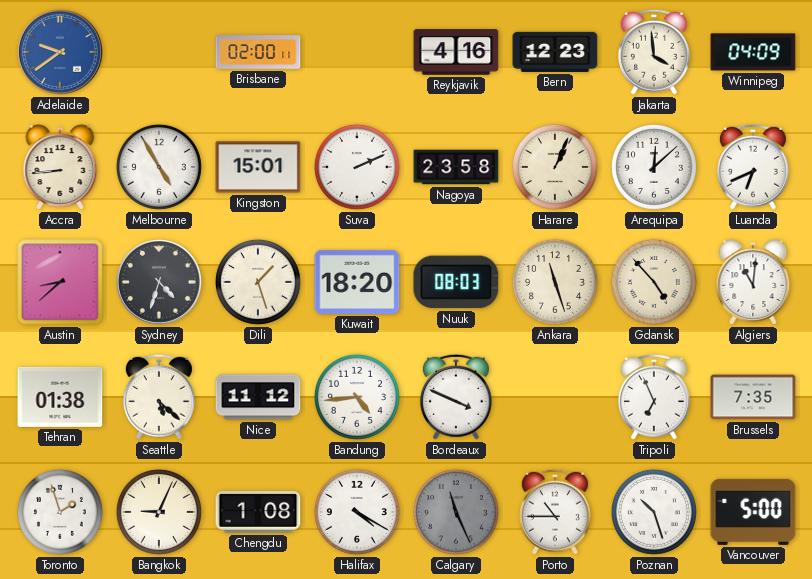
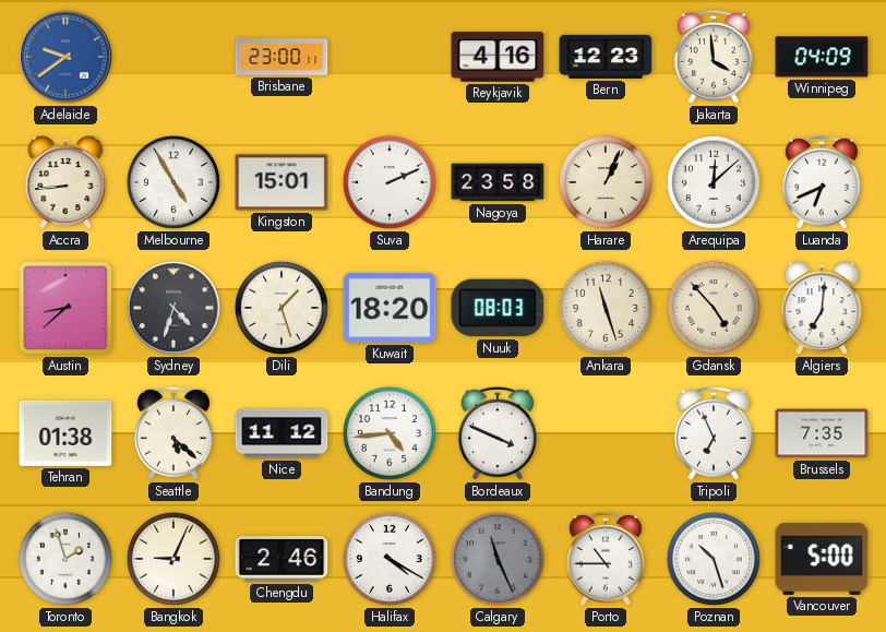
Brisbane: 02:00 -> 23:00 (282, 57)
Algiers: 11:01 -> 7:01 (822, 308)
Chengdu: 1:08 -> 2:46 (282, 560)
